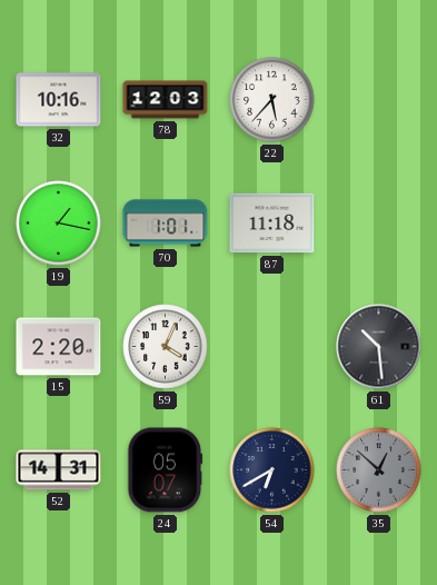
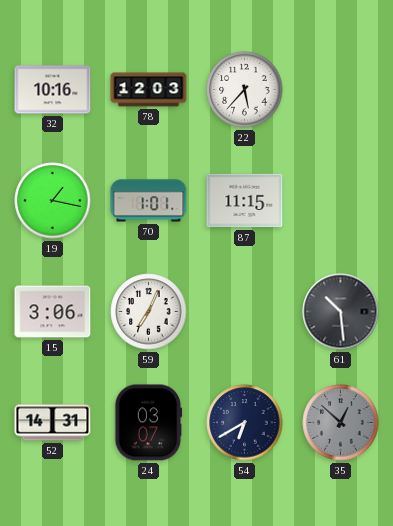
87: 11:18 -> 11:15 (245, 201)
15: 2:20 -> 3:06 (53, 312)
59: 4:04 -> 7:04 (149, 312)
24: 05:07 -> 03:07 (149, 423)
